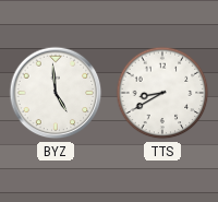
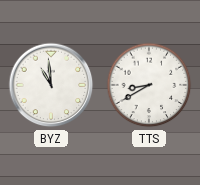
BYZ: 4:59 -> 10:59 (51, 85)
